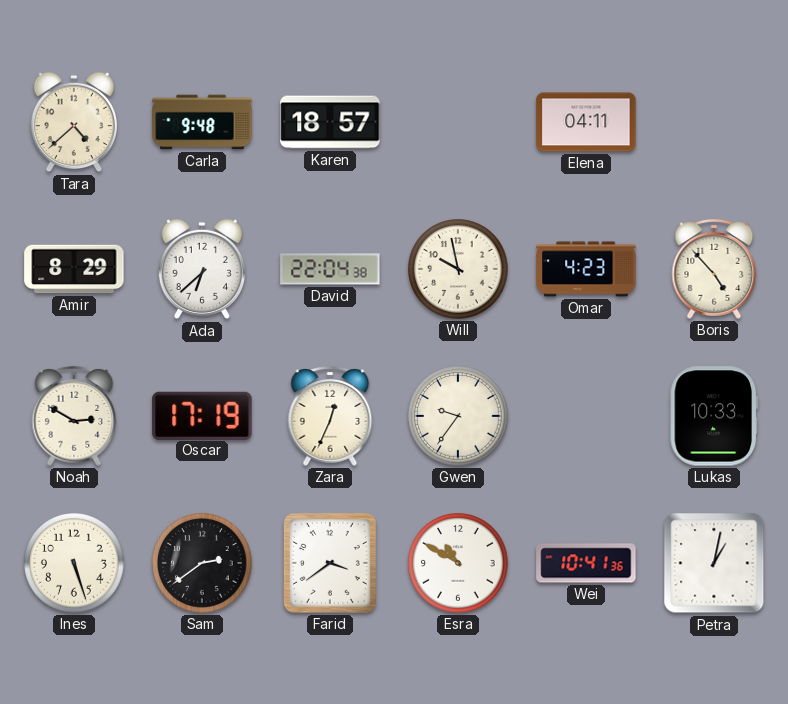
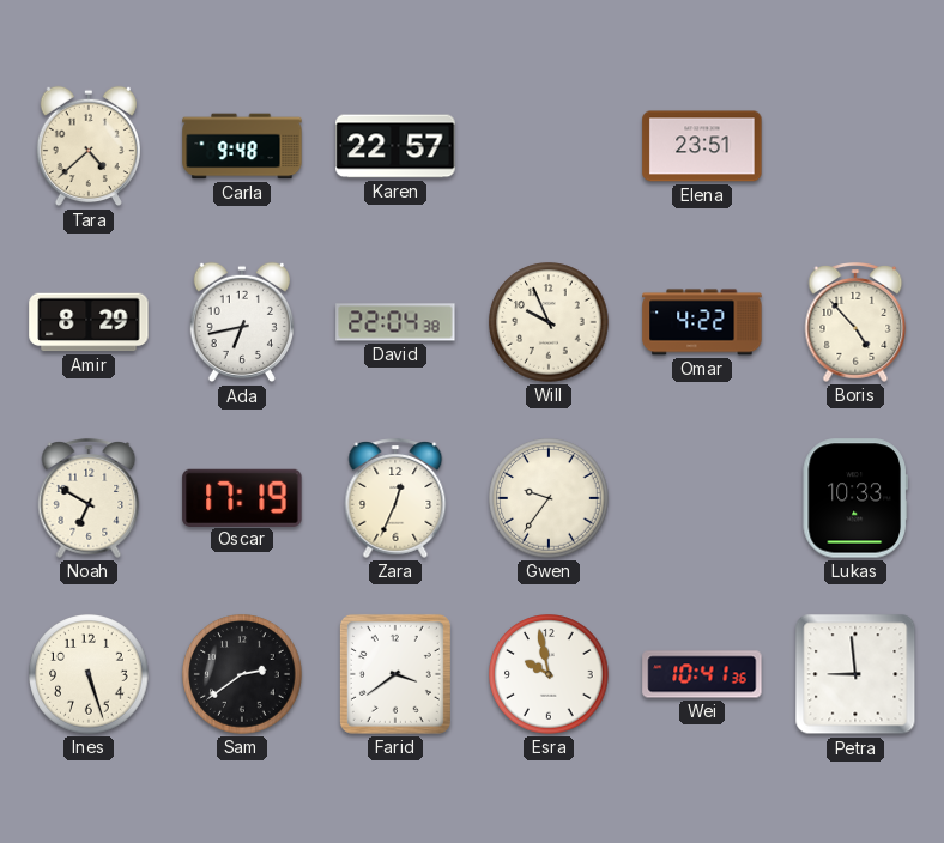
Karen: 18:57 -> 22:57 (395, 146)
Elena: 04:11 -> 23:51 (702, 146)
Ada: 6:38 -> 6:43 (242, 322)
Will: 9:58 -> 9:56 (549, 322)
Omar: 4:23 -> 4:22 (702, 322)
Noah: 2:50 -> 6:50 (89, 499)
Esra: 10:50 -> 9:58 (549, 674)
Petra: 1:02 -> 8:59 (855, 674)
